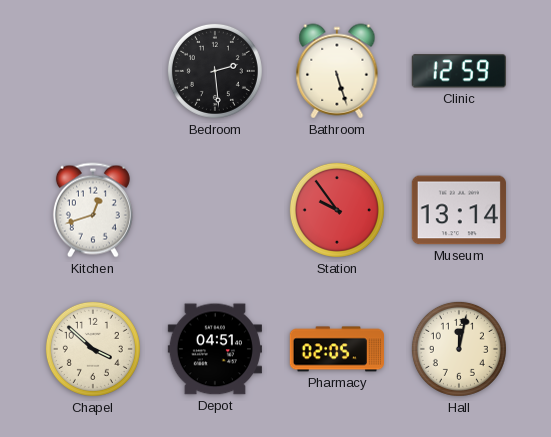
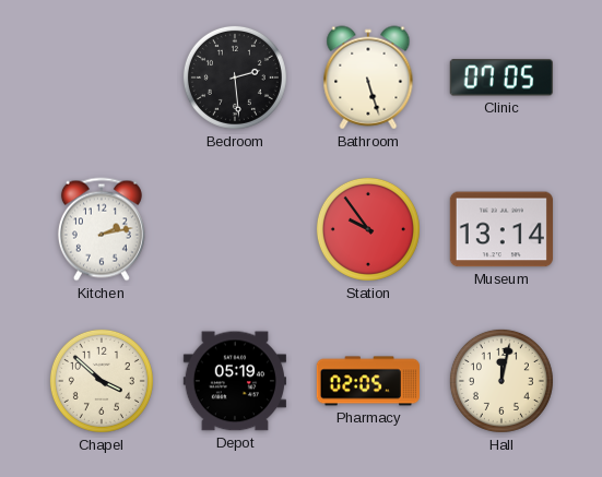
Clinic: 12:59 -> 07:05 (501, 77)
Kitchen: 12:42 -> 2:13 (102, 229)
Depot: 04:51 -> 05:19 (235, 381)
